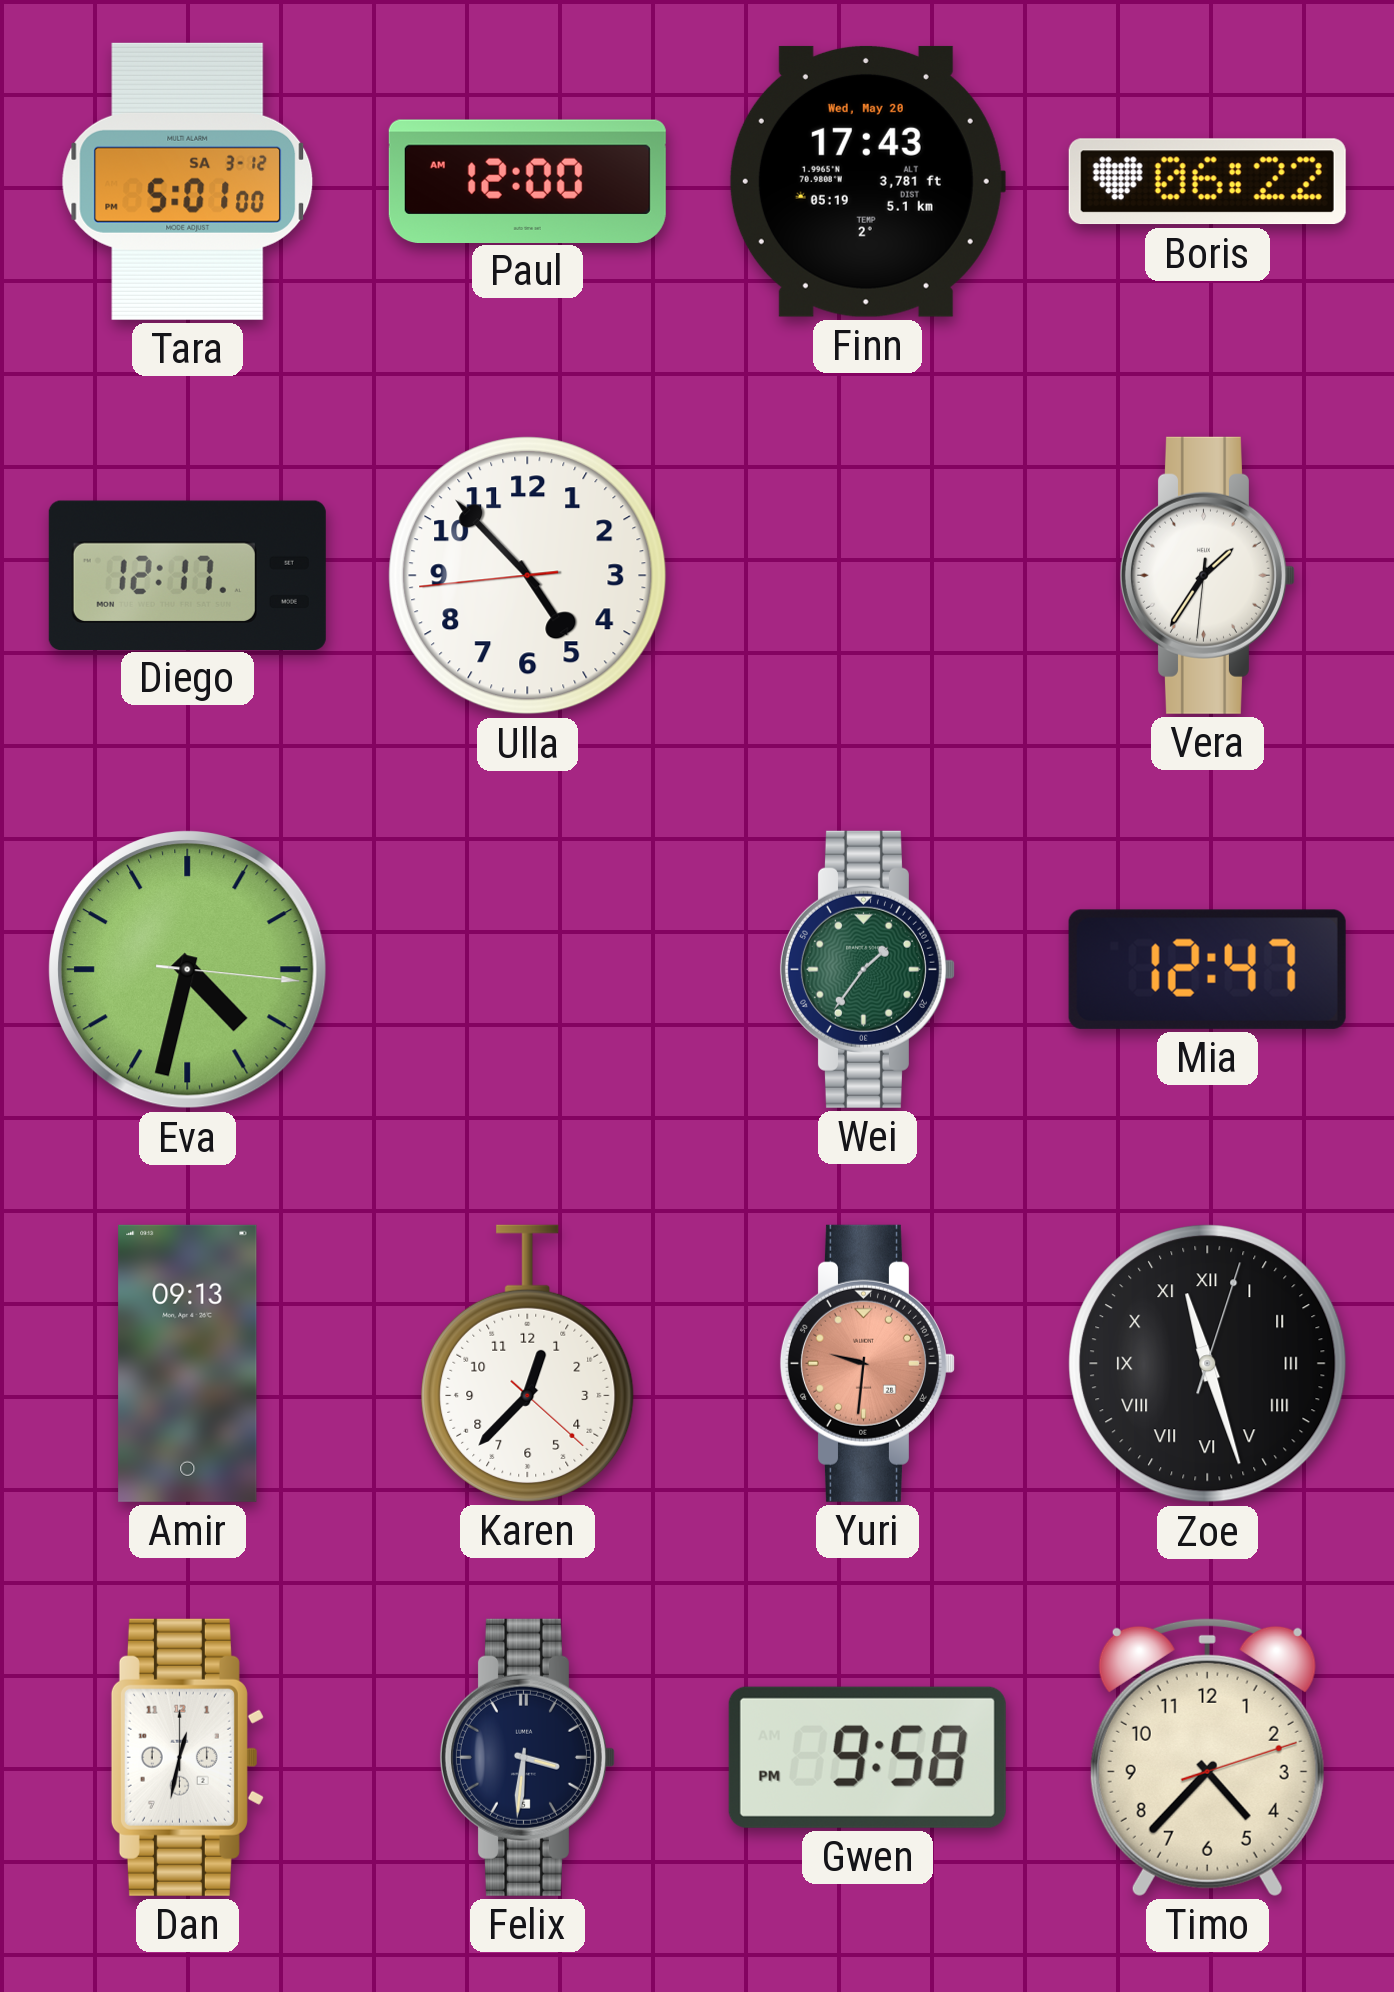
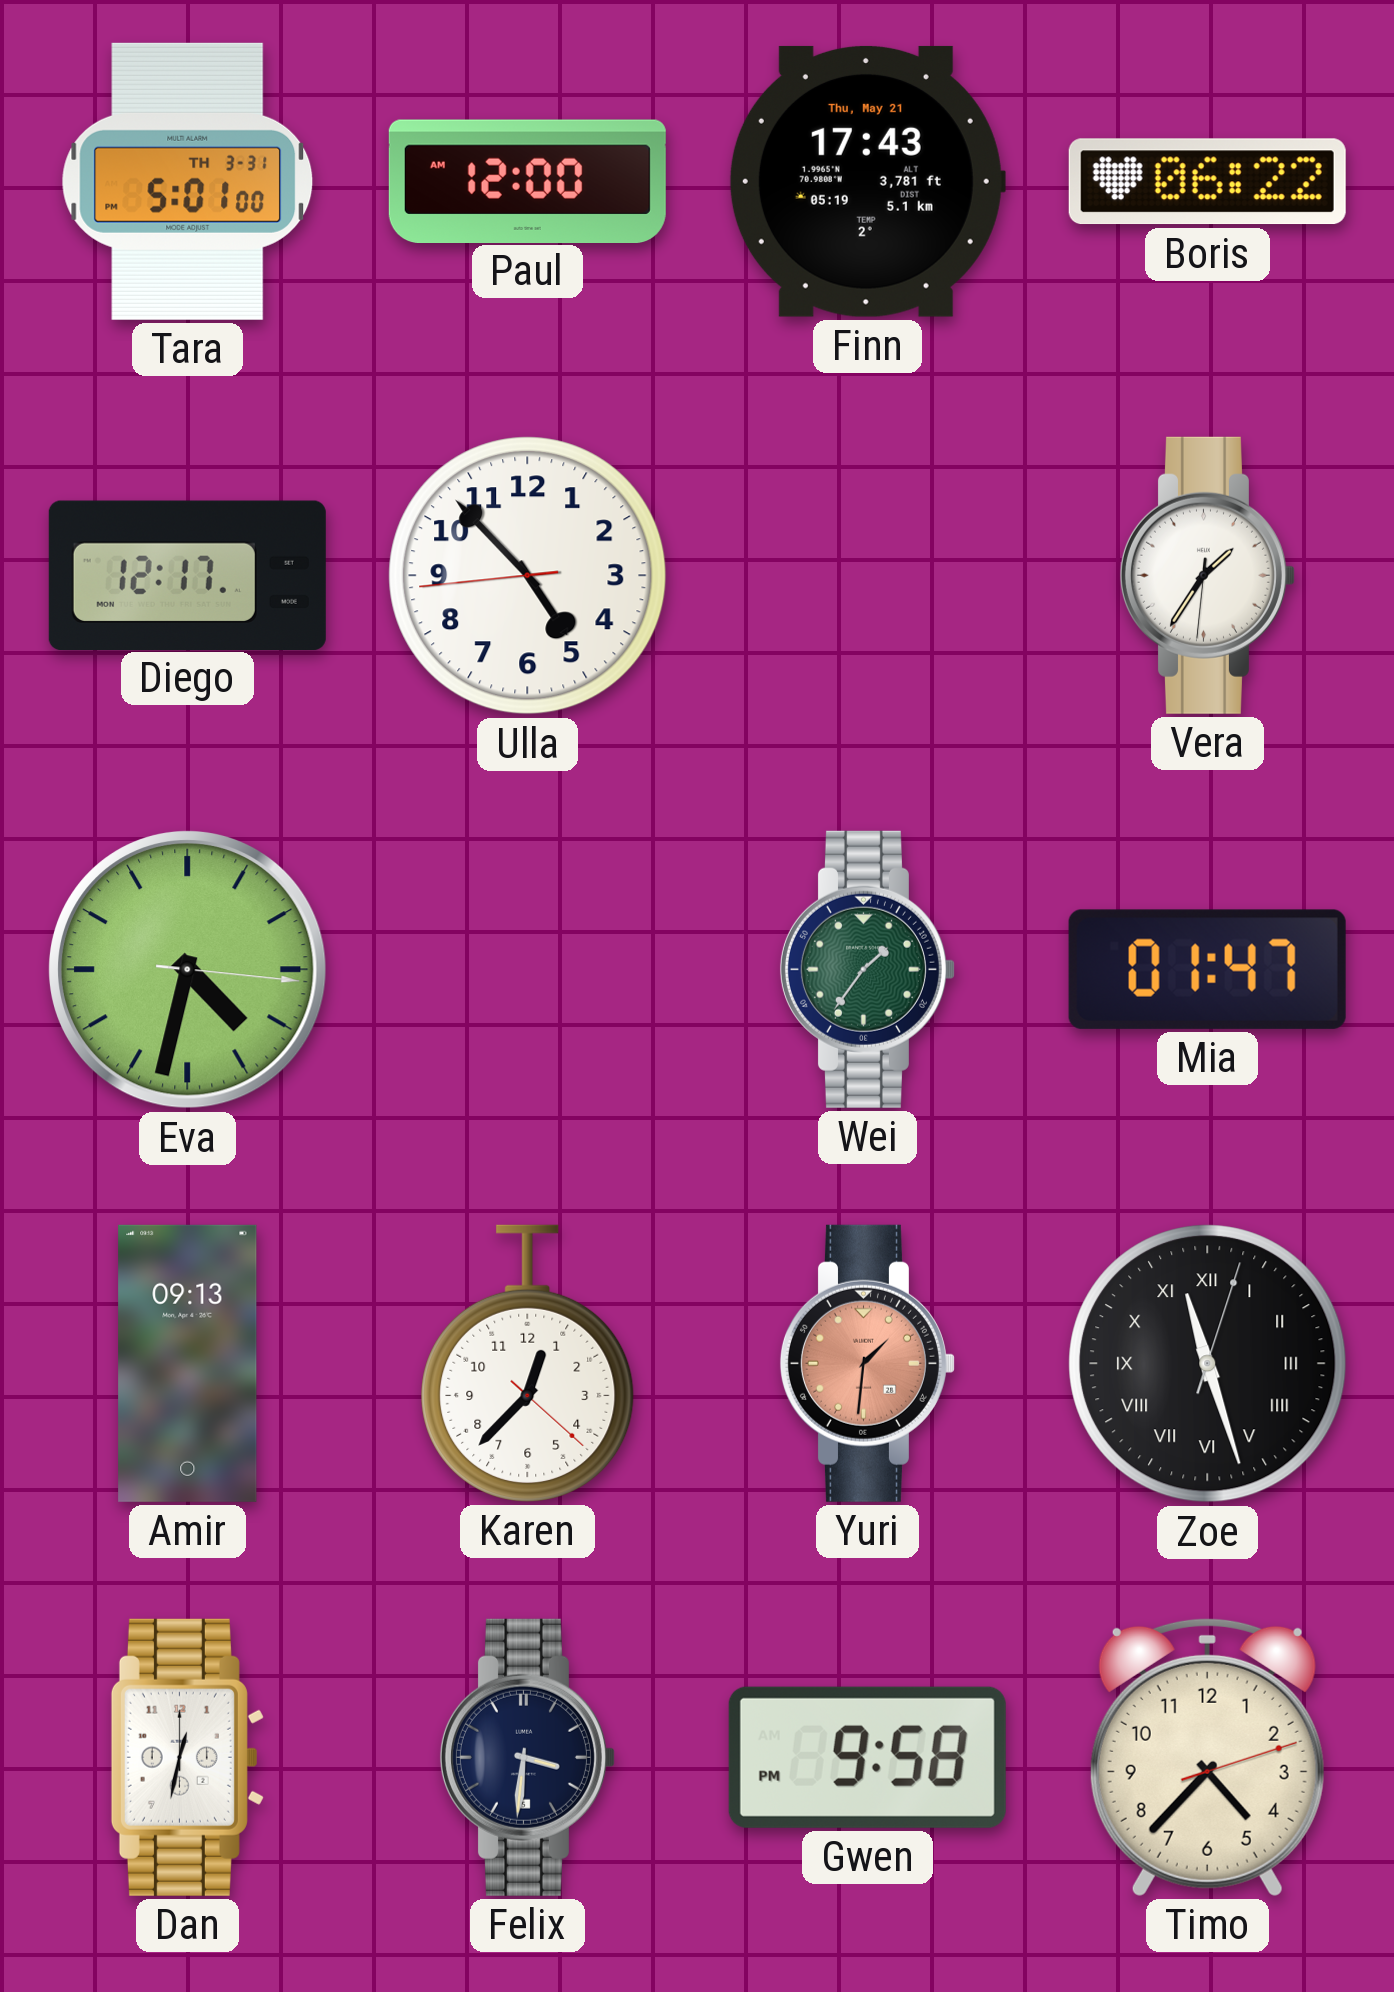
Tara date: SA 3-12 -> TH 3-31 (188, 181)
Finn date: Wed, May 20 -> Thu, May 21 (867, 181)
Mia: 12:47 -> 01:47 (1207, 969)
Yuri: 9:31 -> 1:31 (867, 1363)
